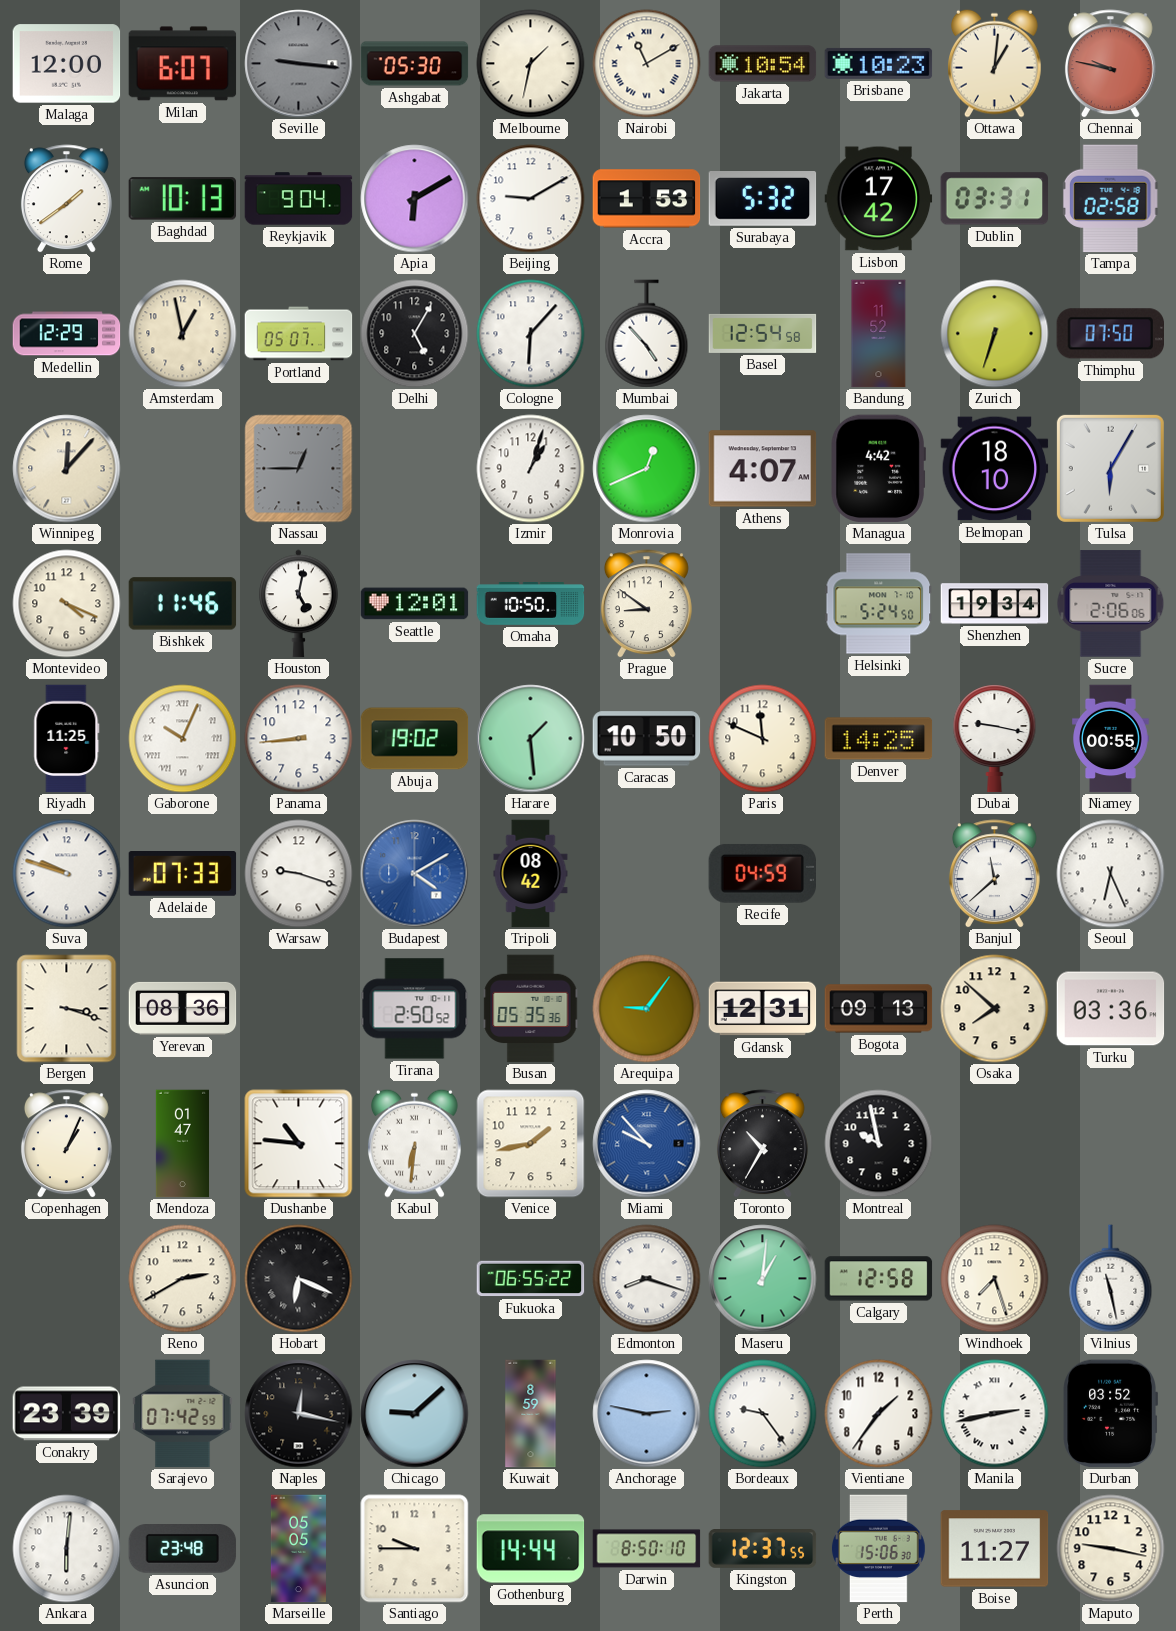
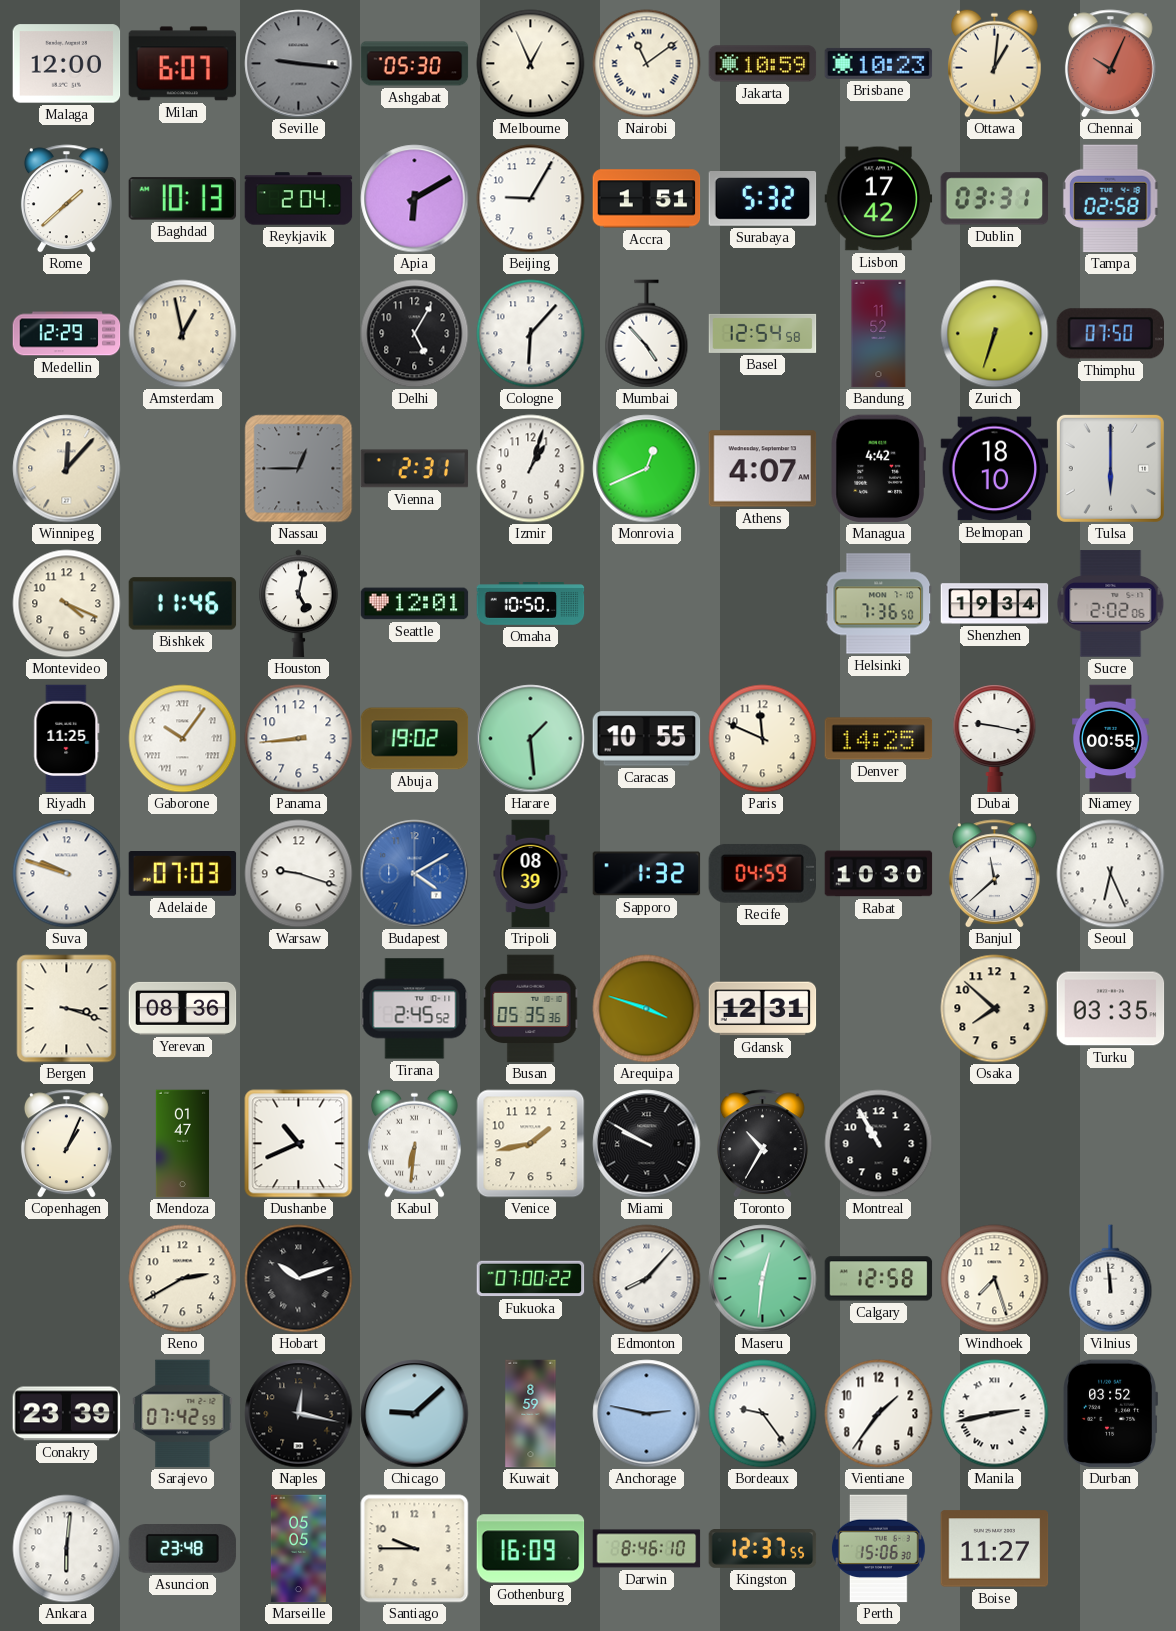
Melbourne: 1:32 -> 12:56 (531, 64)
Nairobi: 11:10 -> 11:09 (647, 64)
Jakarta: 10:54 -> 10:59 (763, 64)
Chennai: 9:47 -> 10:04 (1110, 64)
Rome: 1:39 -> 1:38 (66, 199)
Reykjavik: 9:04 -> 2:04 (299, 199)
Beijing: 9:10 -> 9:05 (531, 199)
Accra: 1:53 -> 1:51 (647, 199)
Portland: 05:07 -> none (299, 334)
Vienna: none -> 2:31 (415, 469)
Tulsa: 6:05 -> 6:00 (1110, 468)
Prague: 8:51 -> none (646, 604)
Helsinki: 5:24 -> 7:36 (879, 604)
Sucre: 2:06 -> 2:02 (1111, 604)
Gaborone: 10:04 -> 10:06 (183, 739)
Caracas: 10:50 -> 10:55 (647, 739)
Adelaide: 07:33 -> 07:03 (183, 874)
Tripoli: 08:42 -> 08:39 (531, 874)
Sapporo: none -> 1:32 (647, 874)
Rabat: none -> 10:30 (879, 874)
Tirana: 2:50 -> 2:45 (415, 1009)
Arequipa: 9:06 -> 3:48 (647, 1009)
Bogota: 09:13 -> none (879, 1009)
Turku: 03:36 -> 03:35 (1111, 1009)
Dushanbe: 10:46 -> 10:41 (299, 1144)
Miami: 9:53 -> 9:50 (647, 1144)
Miami dial: blue -> black (647, 1144)
Montreal: 9:58 -> 10:55 (879, 1144)
Hobart: 6:19 -> 10:12 (299, 1279)
Fukuoka: 06:55 -> 07:00 (531, 1279)
Edmonton: 8:18 -> 8:07 (647, 1279)
Maseru: 1:01 -> 12:31 (763, 1279)
Vilnius: 11:28 -> 11:59 (1111, 1279)
Gothenburg: 14:44 -> 16:09 (531, 1549)
Darwin: 8:50 -> 8:46 (647, 1549)
Maputo: 9:17 -> none (1111, 1549)
